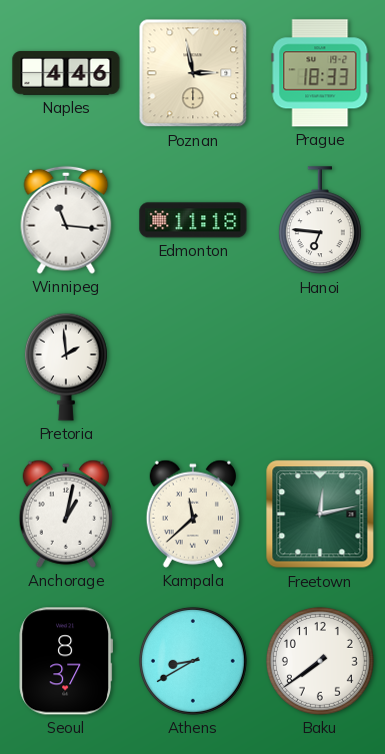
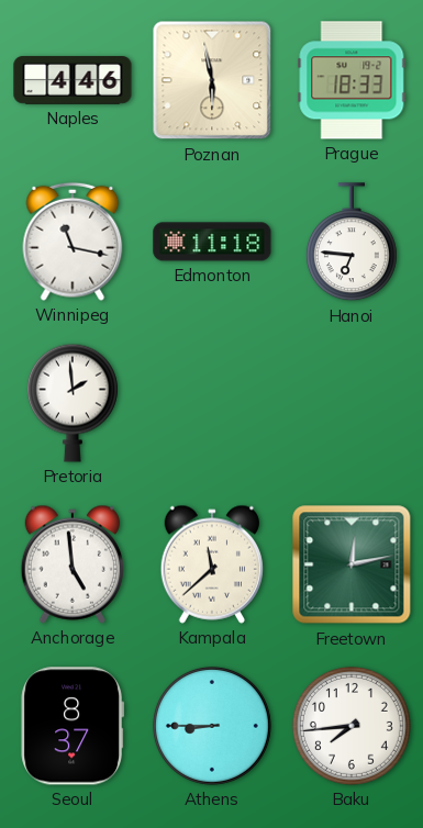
Poznan: 2:58 -> 5:58 (212, 80)
Winnipeg: 11:16 -> 11:17 (73, 242)
Anchorage: 1:02 -> 4:59 (71, 564)
Athens: 8:40 -> 8:45 (212, 726)
Baku: 7:39 -> 7:44 (352, 726)
